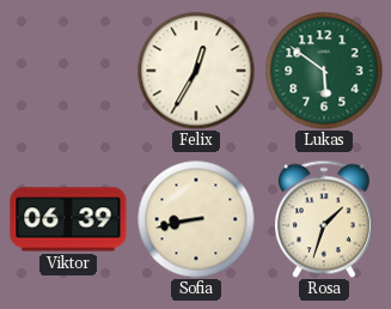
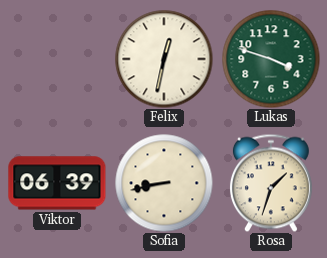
Felix: 12:35 -> 12:32 (164, 59)
Lukas: 5:51 -> 3:48 (271, 59)
